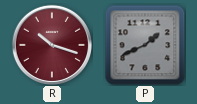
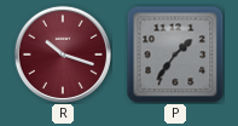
P: 1:41 -> 1:36 (175, 55)
